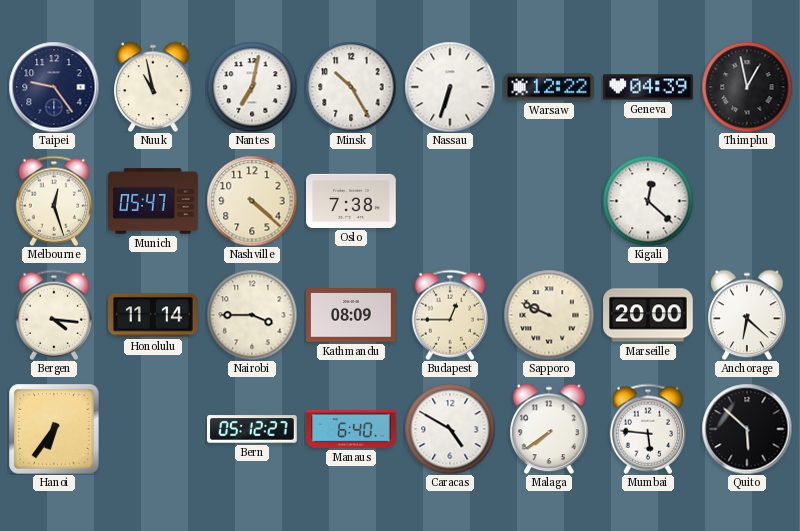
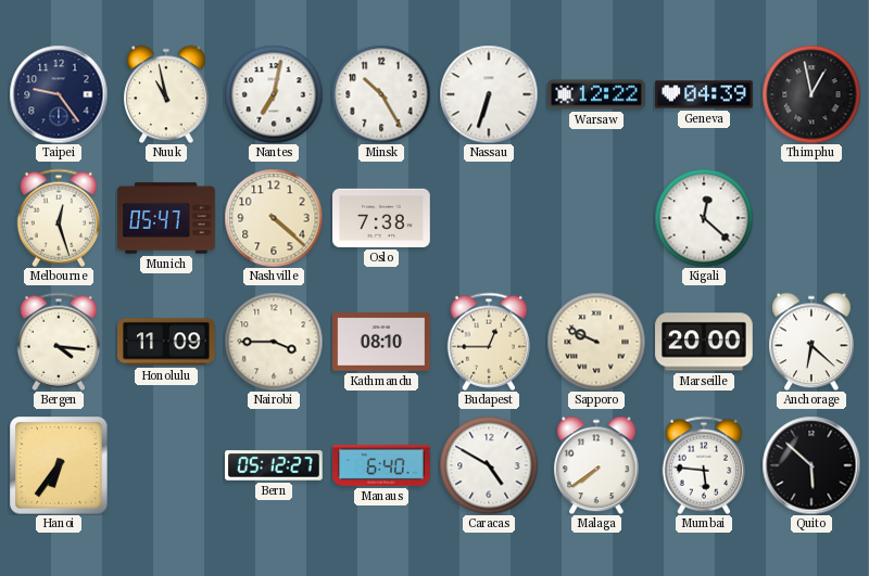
Honolulu: 11:14 -> 11:09 (167, 342)
Kathmandu: 08:09 -> 08:10 (381, 342)
